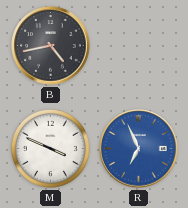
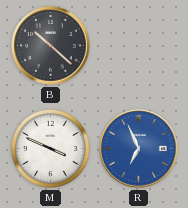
B: 4:43 -> 10:22 (51, 46)
